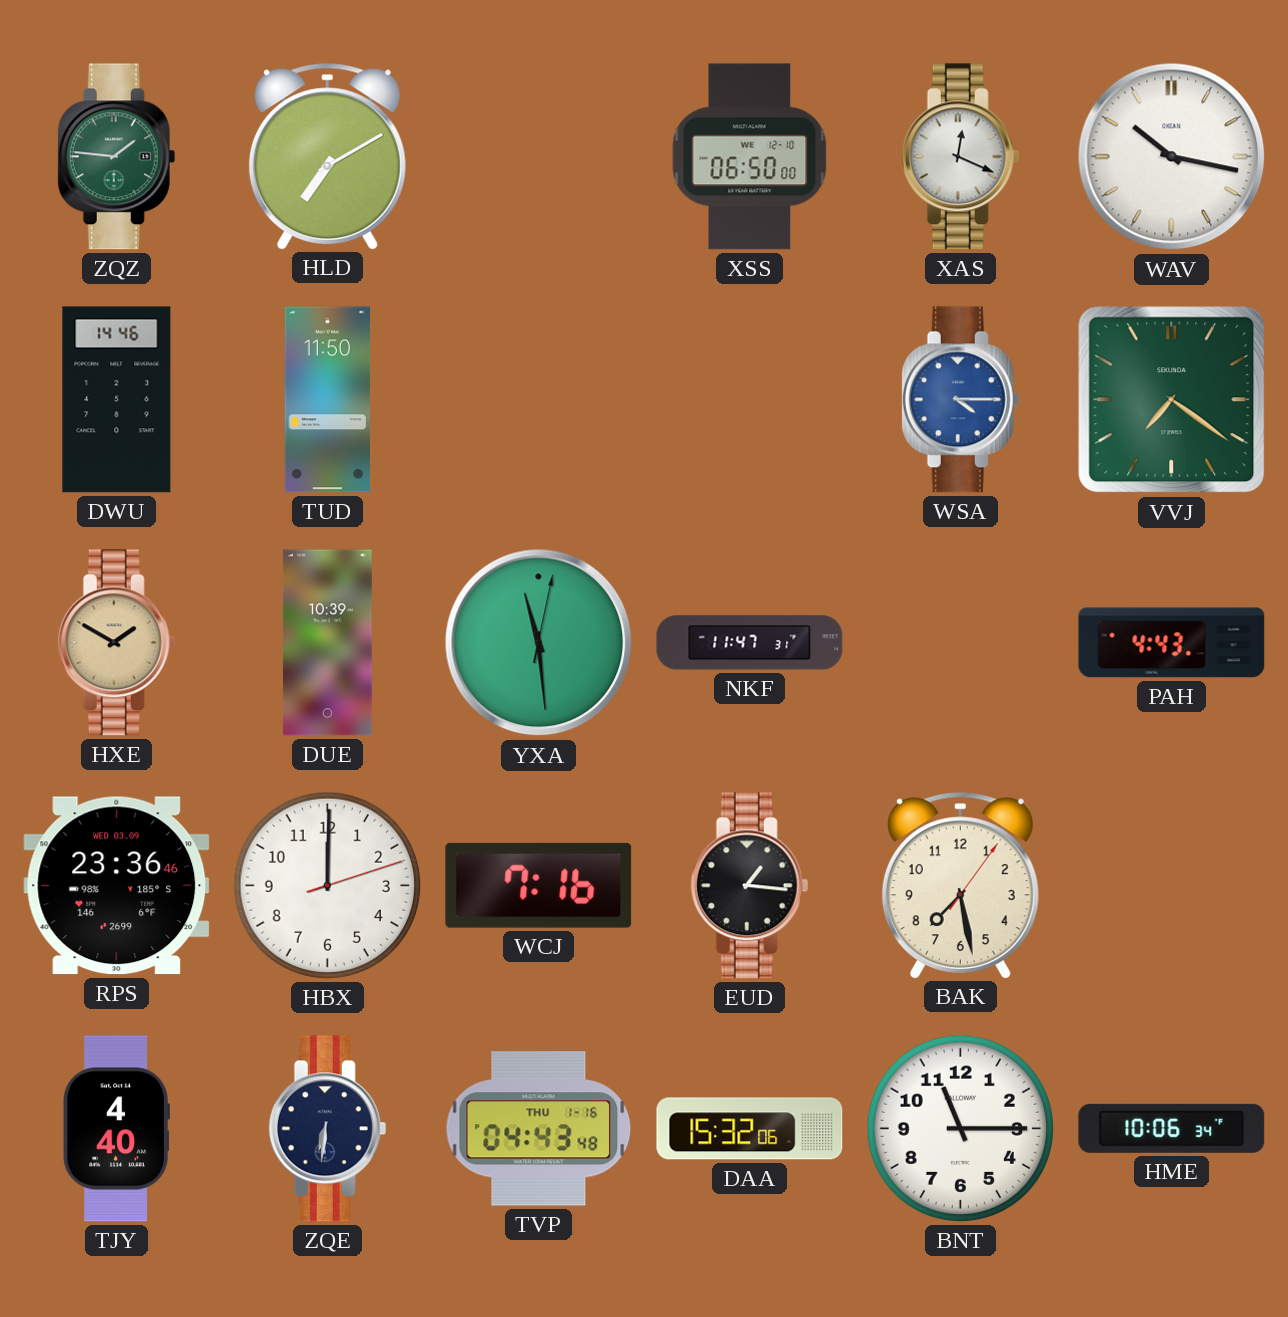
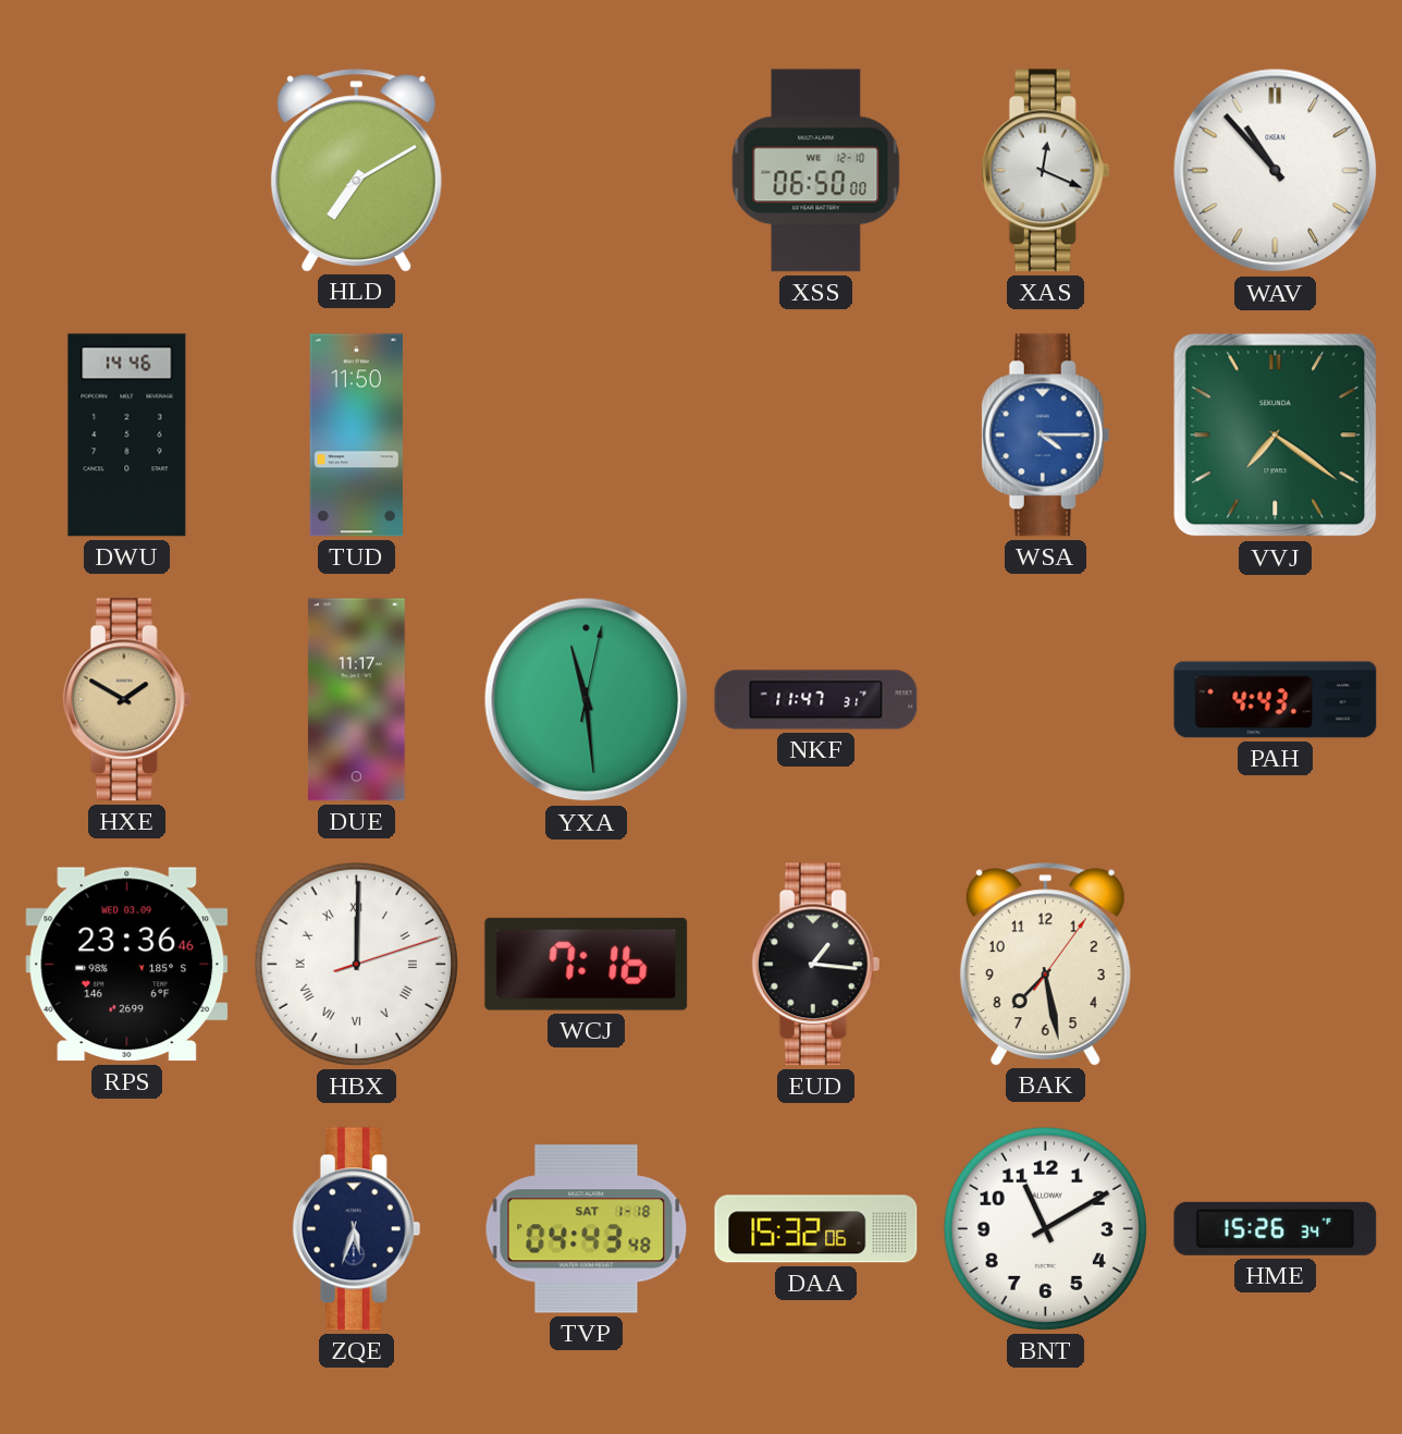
ZQZ: 1:46 -> none (117, 157)
WAV: 10:17 -> 10:53 (1276, 171)
DUE: 10:39 -> 11:17 (356, 700)
HBX numerals: Arabic -> Roman (356, 964)
TJY: 4:40 -> none (116, 1129)
ZQE: 6:31 -> 5:33 (357, 1229)
TVP date: THU 1-16 -> SAT 1-18 (587, 1229)
BNT: 11:15 -> 11:10 (1045, 1228)
HME: 10:06 -> 15:26 (1276, 1228)
